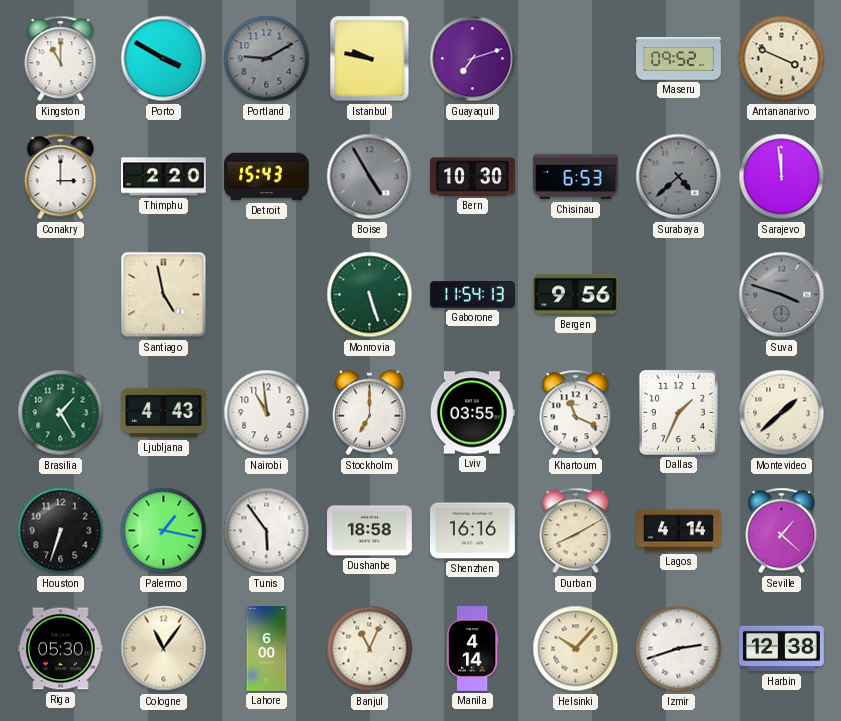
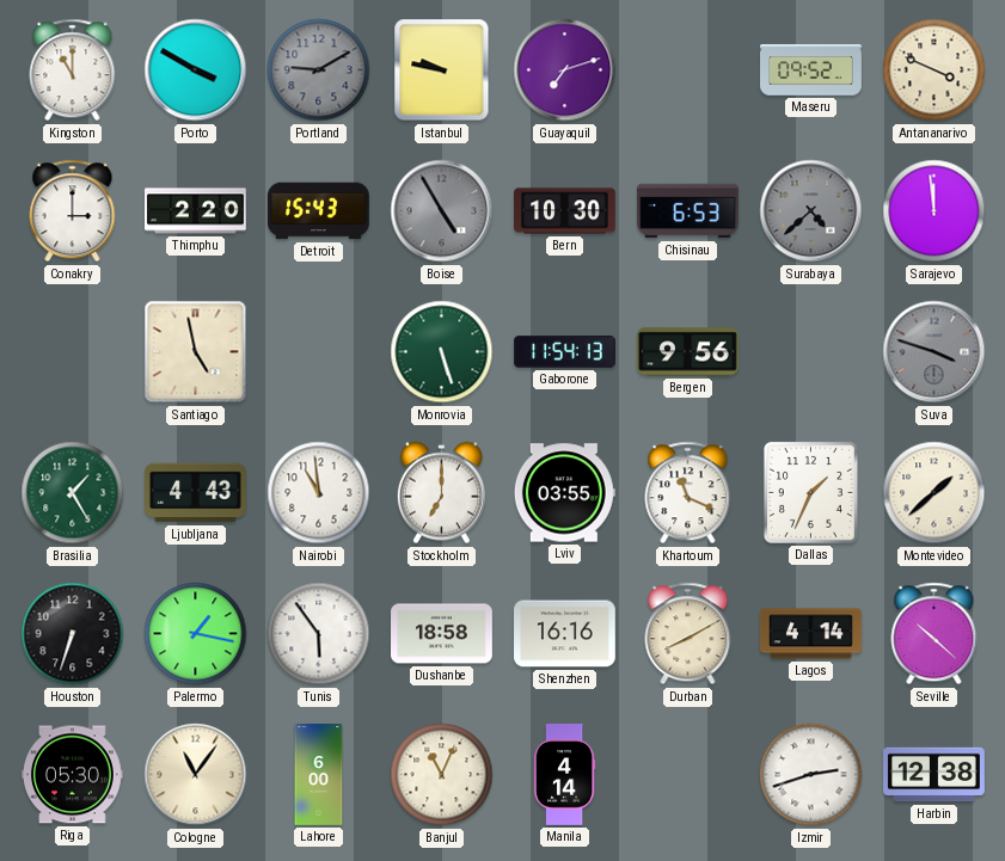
Seville: 1:22 -> 10:22 (934, 634)
Helsinki: 10:07 -> none (576, 649)
